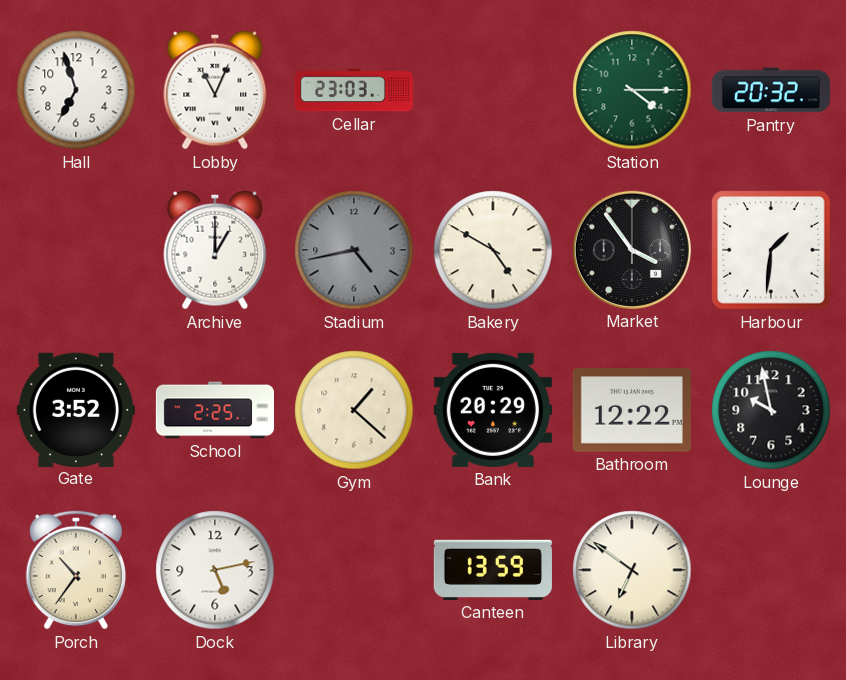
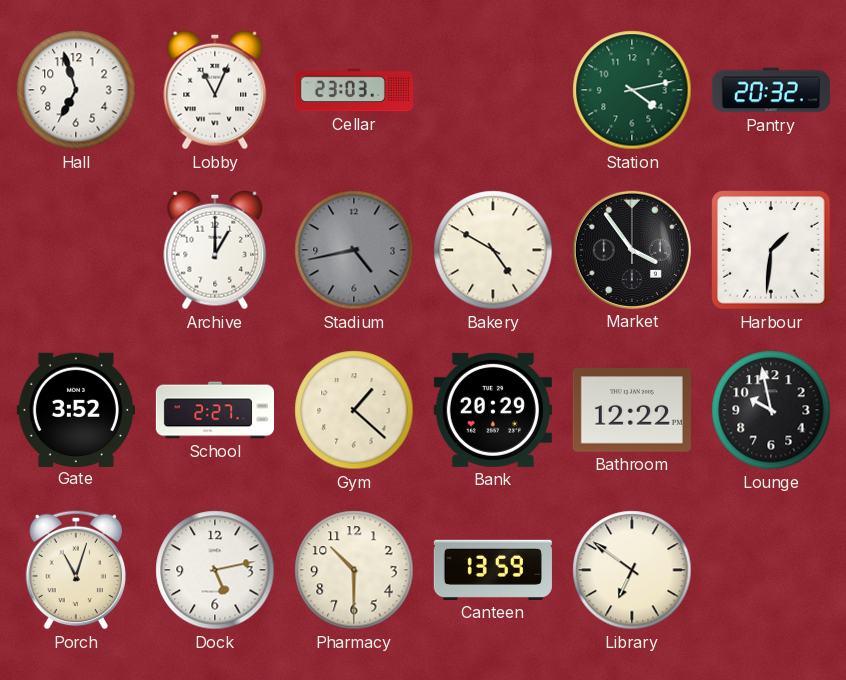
Station: 4:15 -> 4:13 (632, 90)
School: 2:25 -> 2:27 (214, 410)
Porch: 10:36 -> 11:03 (75, 570)
Pharmacy: none -> 10:30 (354, 570)
